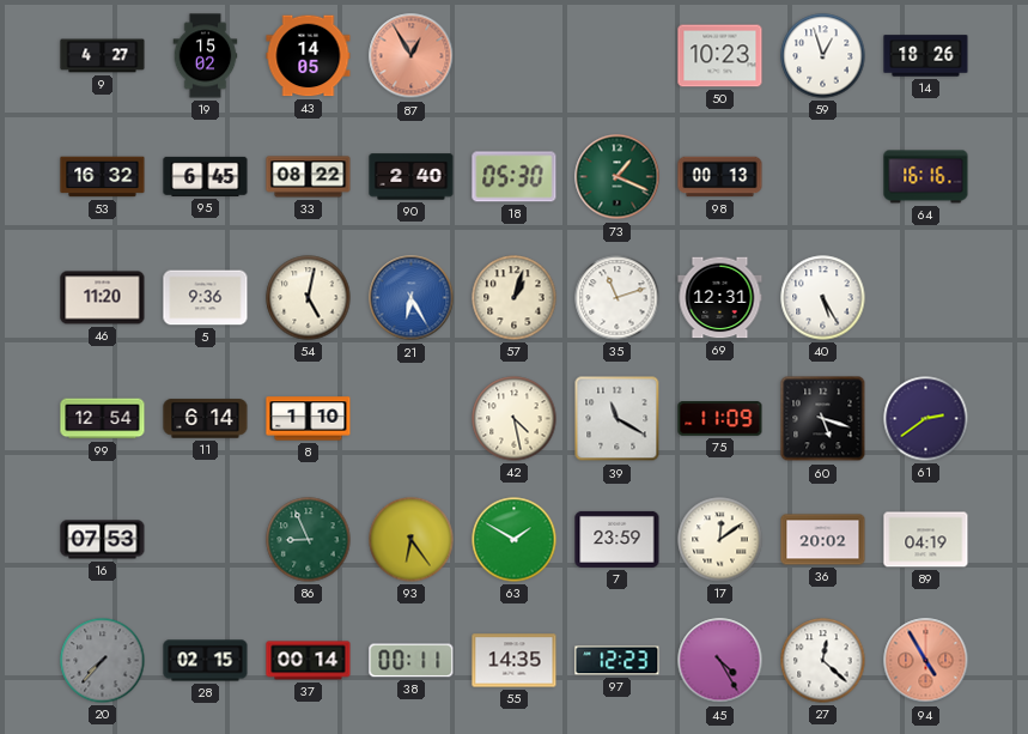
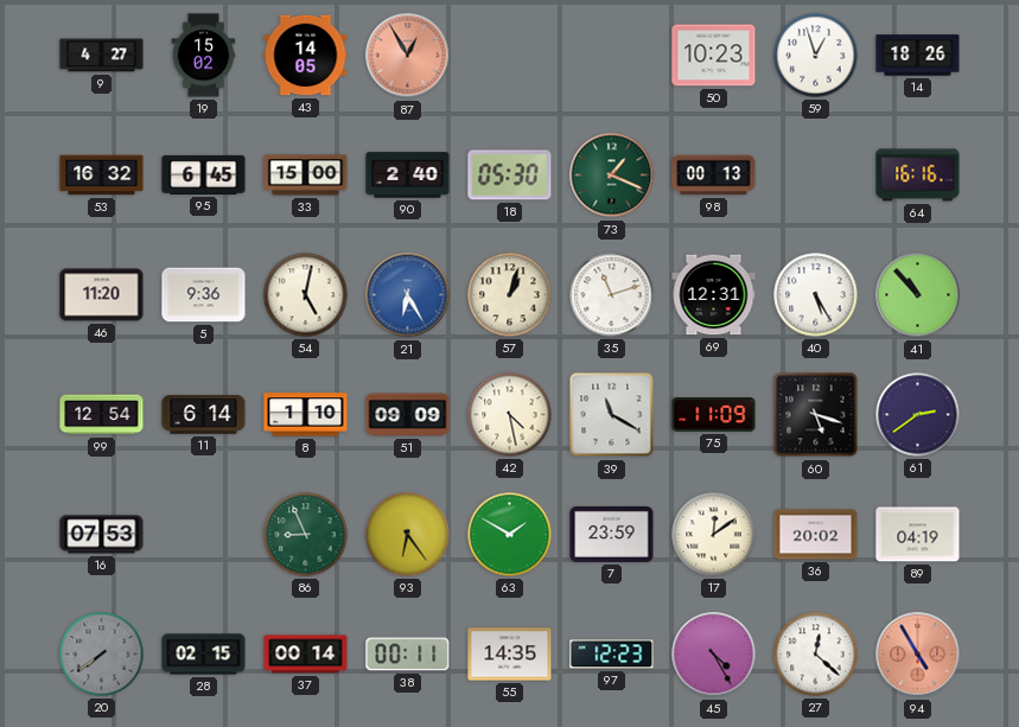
33: 08:22 -> 15:00 (306, 176)
41: none -> 10:53 (918, 295)
51: none -> 09:09 (408, 415)
20: 7:37 -> 7:39 (102, 655)
